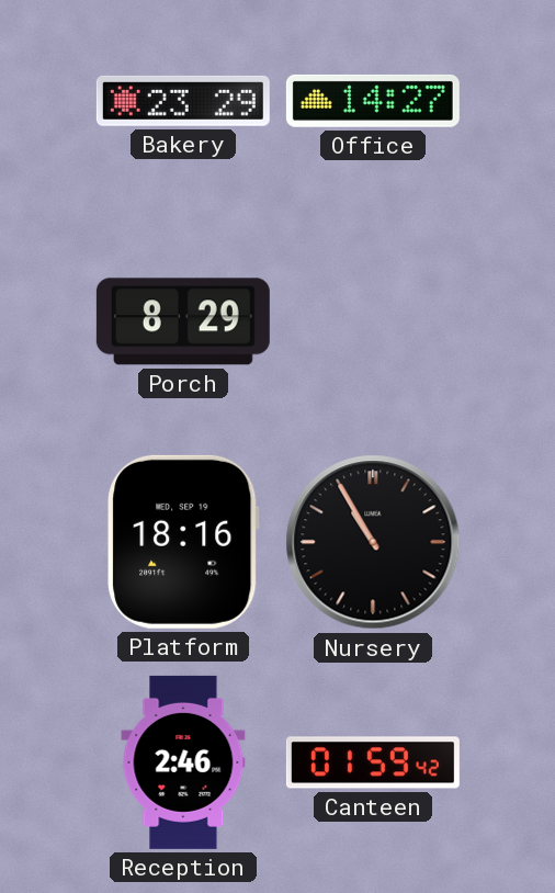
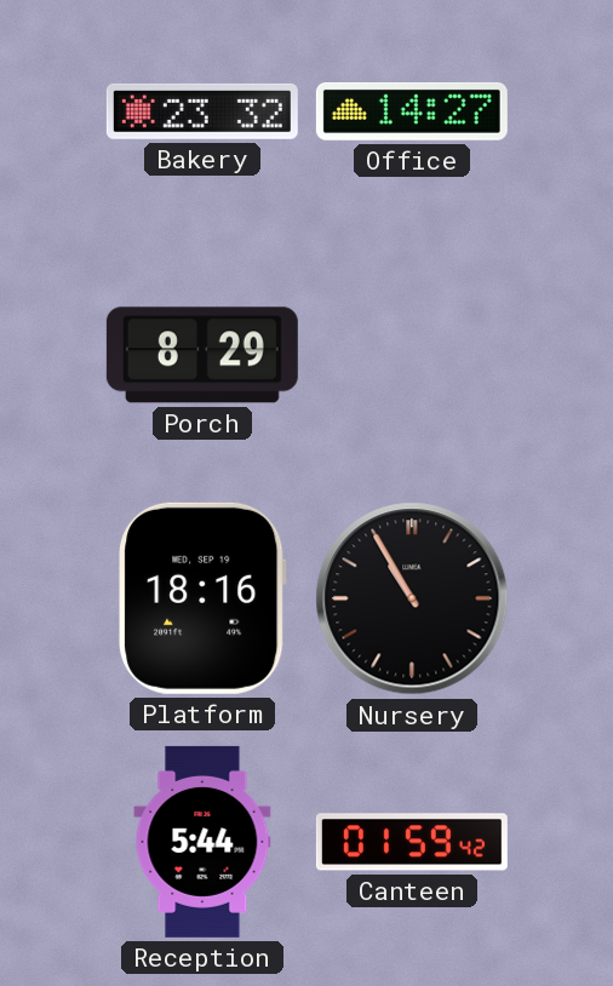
Bakery: 23:29 -> 23:32 (202, 111)
Reception: 2:46 -> 5:44 (202, 842)
